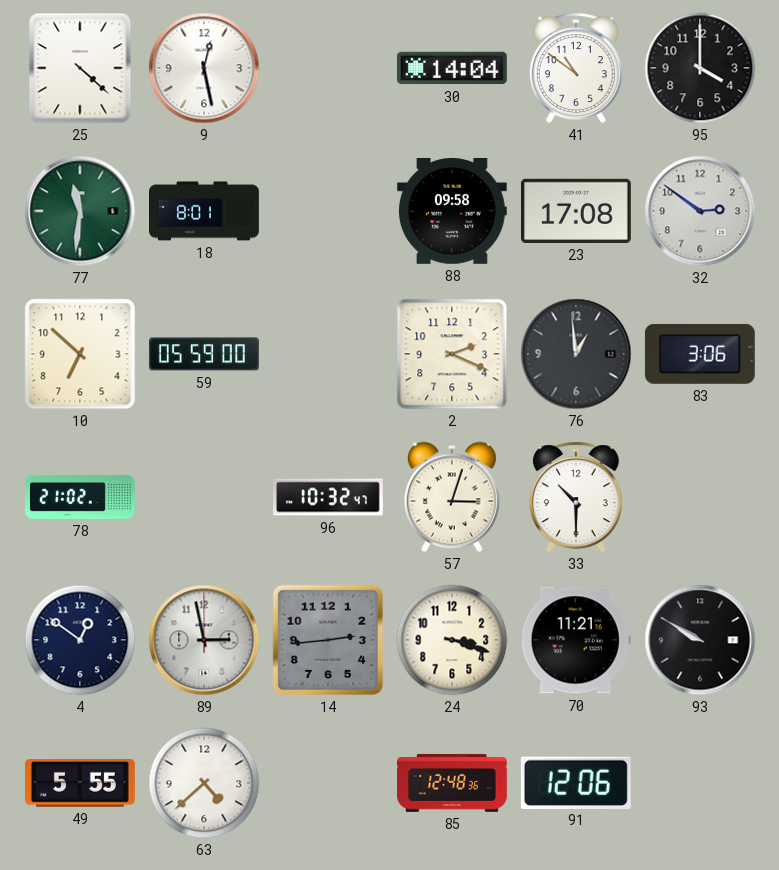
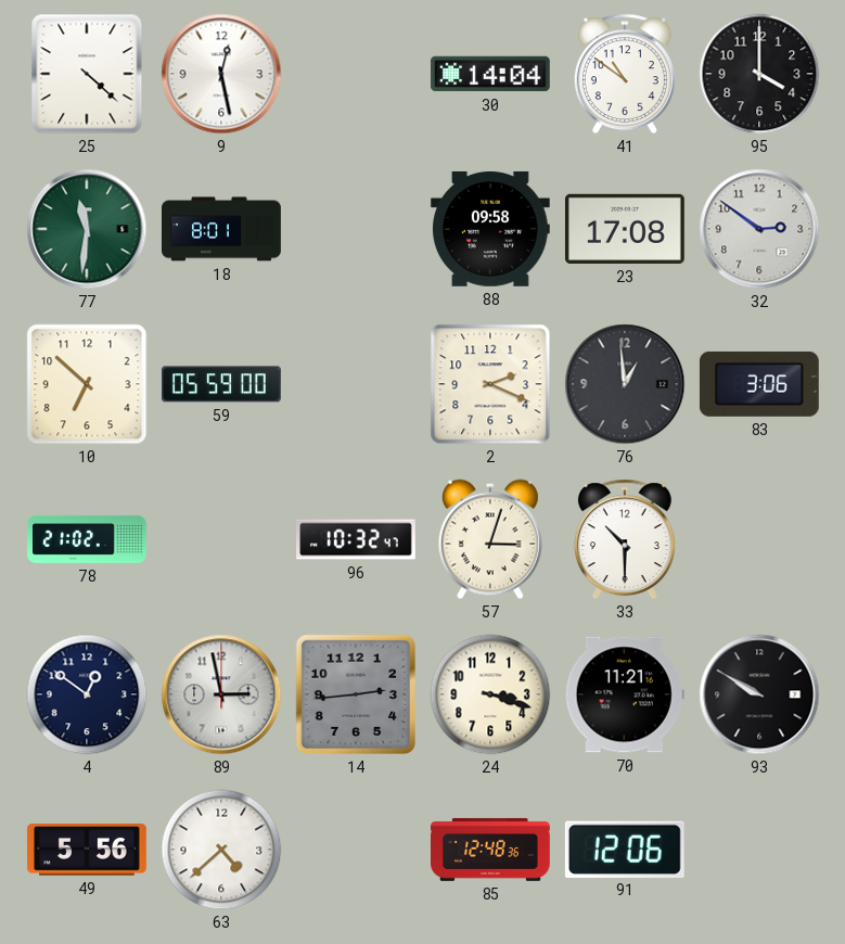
49: 5:55 -> 5:56 (88, 850)
